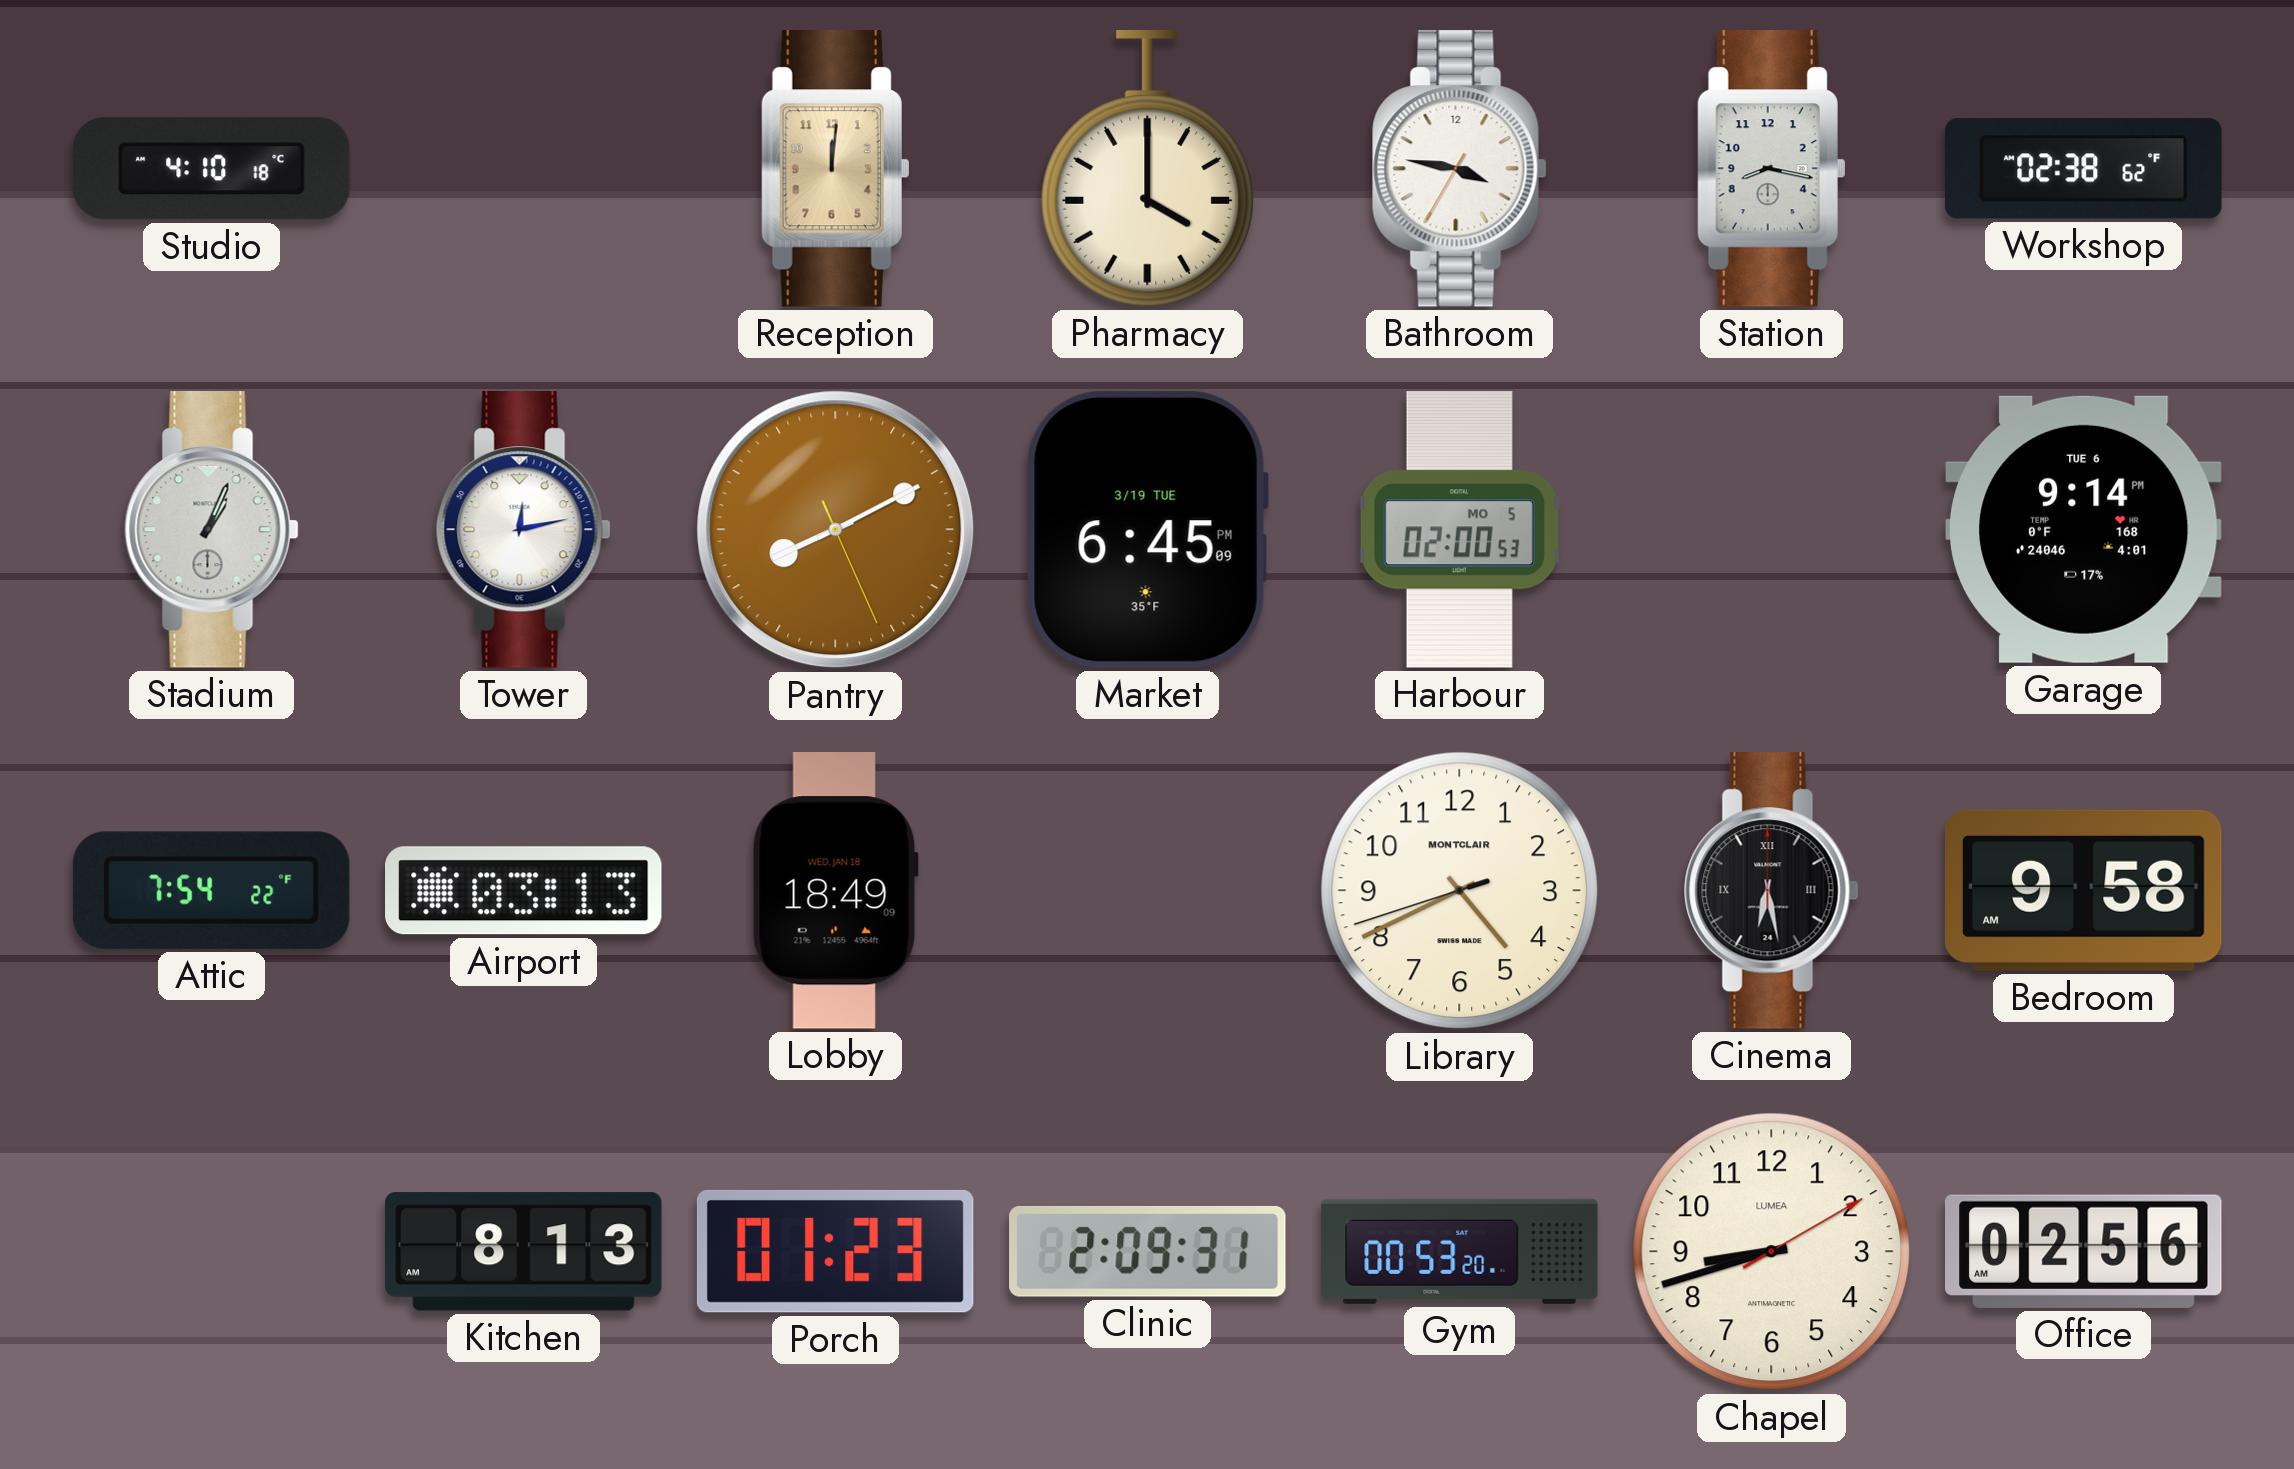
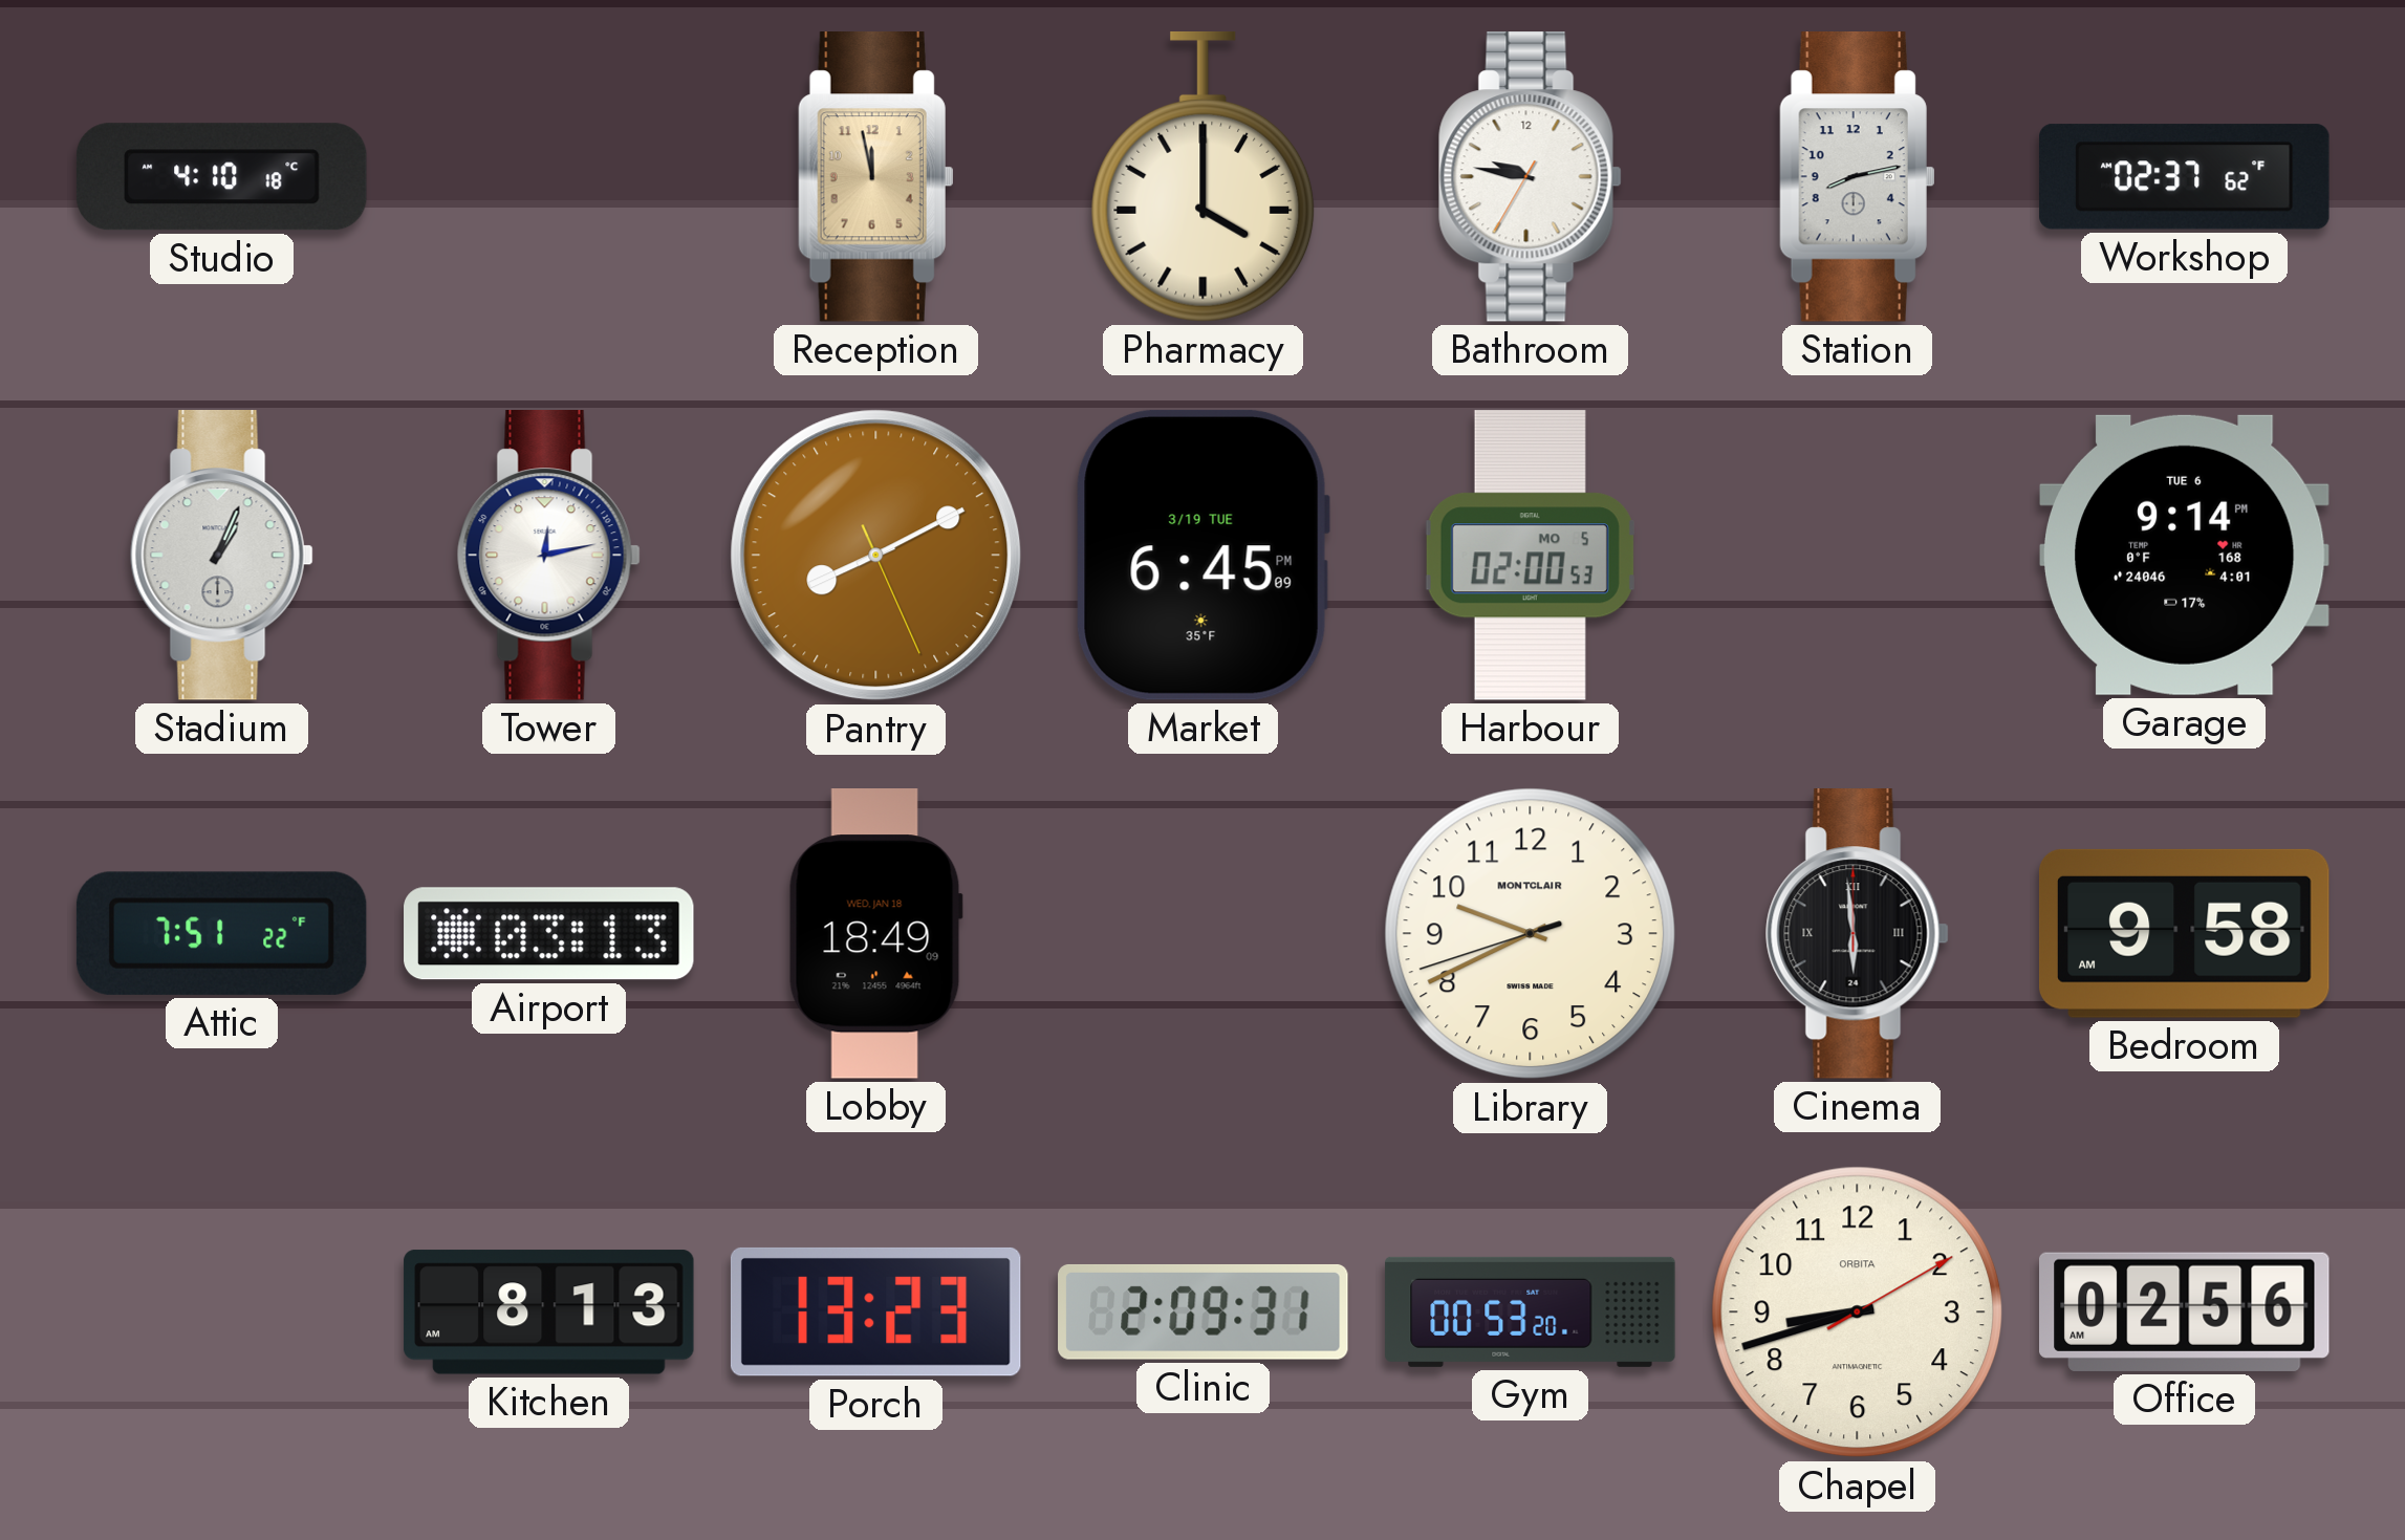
Reception: 12:01 -> 11:58 (875, 177)
Bathroom: 3:46 -> 9:46 (1530, 177)
Station: 8:17 -> 8:13 (1857, 177)
Workshop: 02:38 -> 02:37 (2185, 177)
Attic: 7:54 -> 7:51 (221, 933)
Library: 4:40 -> 9:40 (1531, 934)
Cinema: 6:28 -> 5:59 (1857, 934)
Porch: 01:23 -> 13:23 (875, 1311)
Chapel brand: LUMEA -> ORBITA (1858, 1313)
